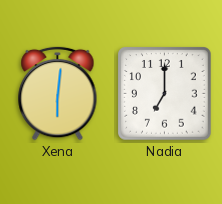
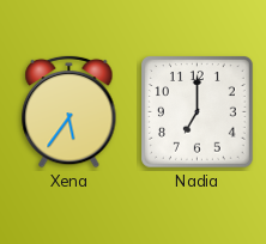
Xena: 6:01 -> 5:36 (69, 111)
